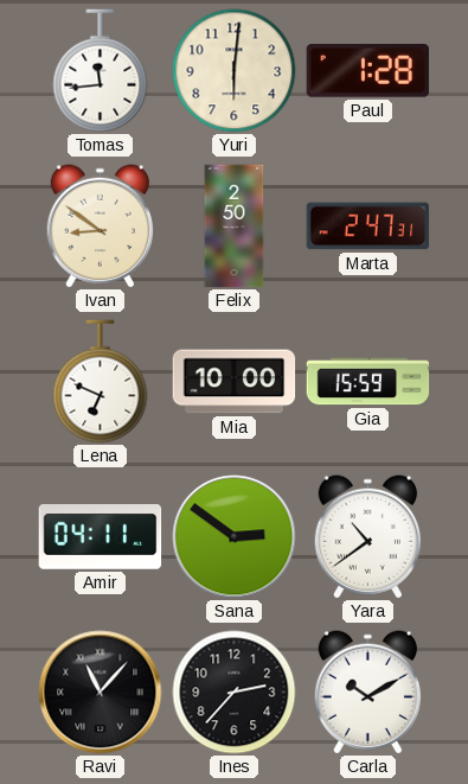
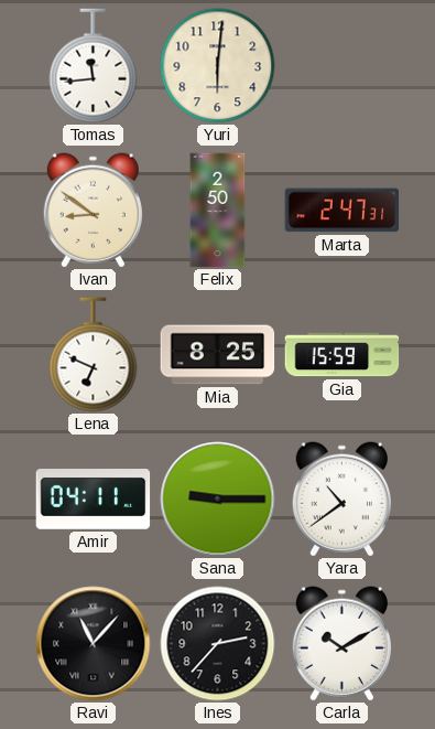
Paul: 1:28 -> none (368, 71)
Mia: 10:00 -> 8:25 (218, 355)
Sana: 2:51 -> 9:15 (218, 500)
